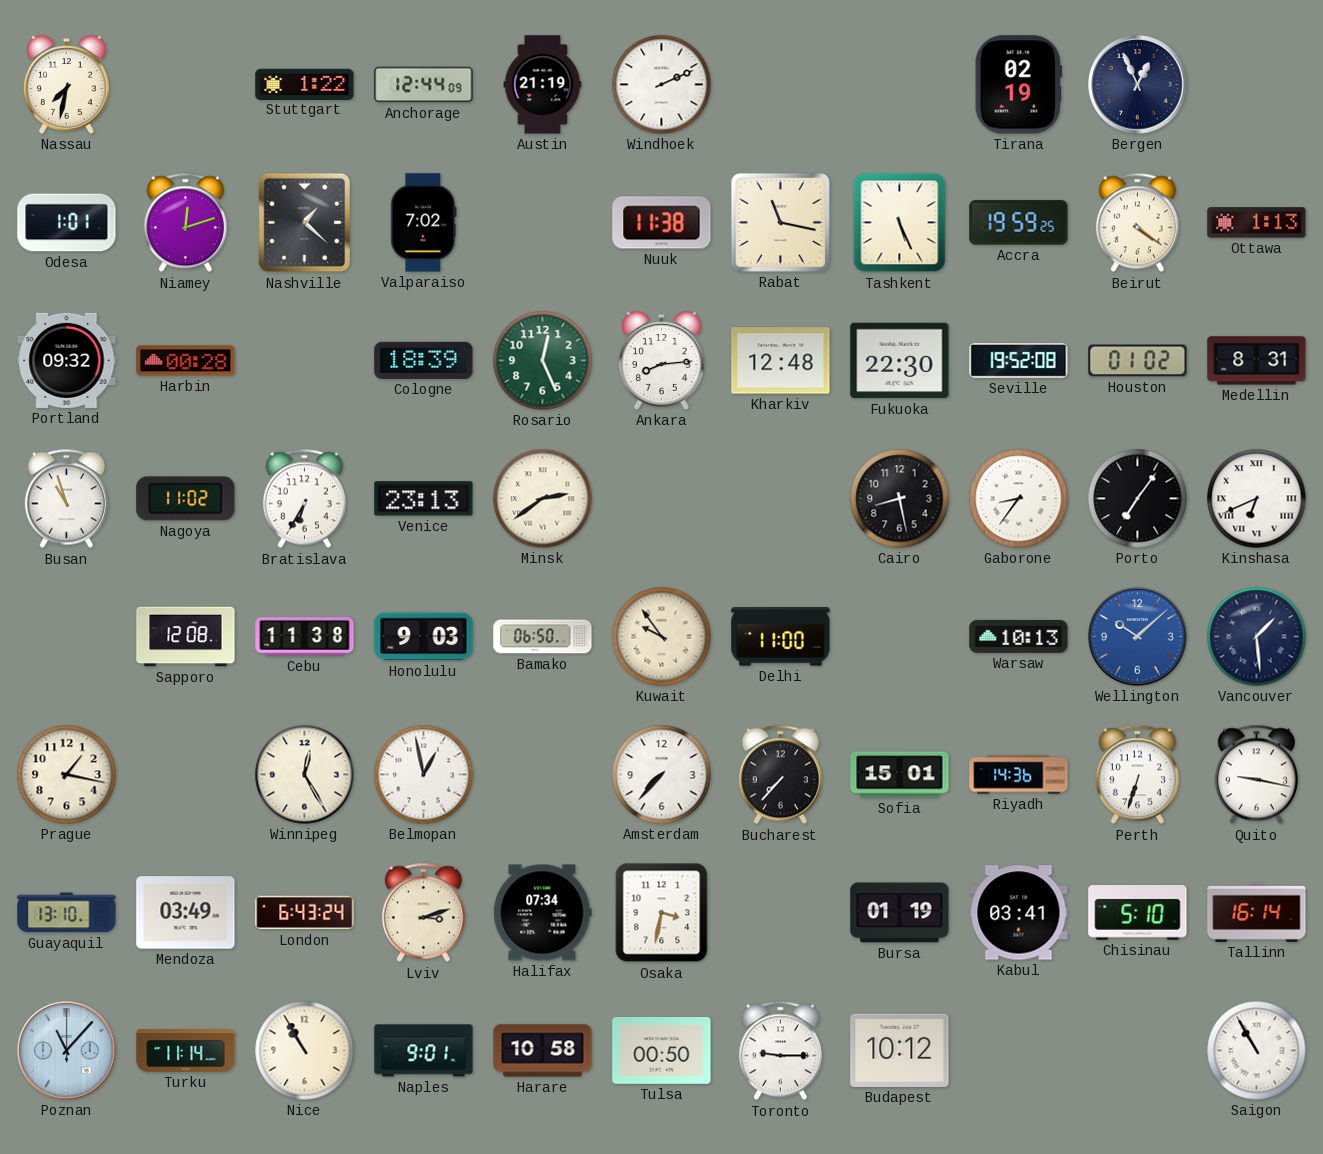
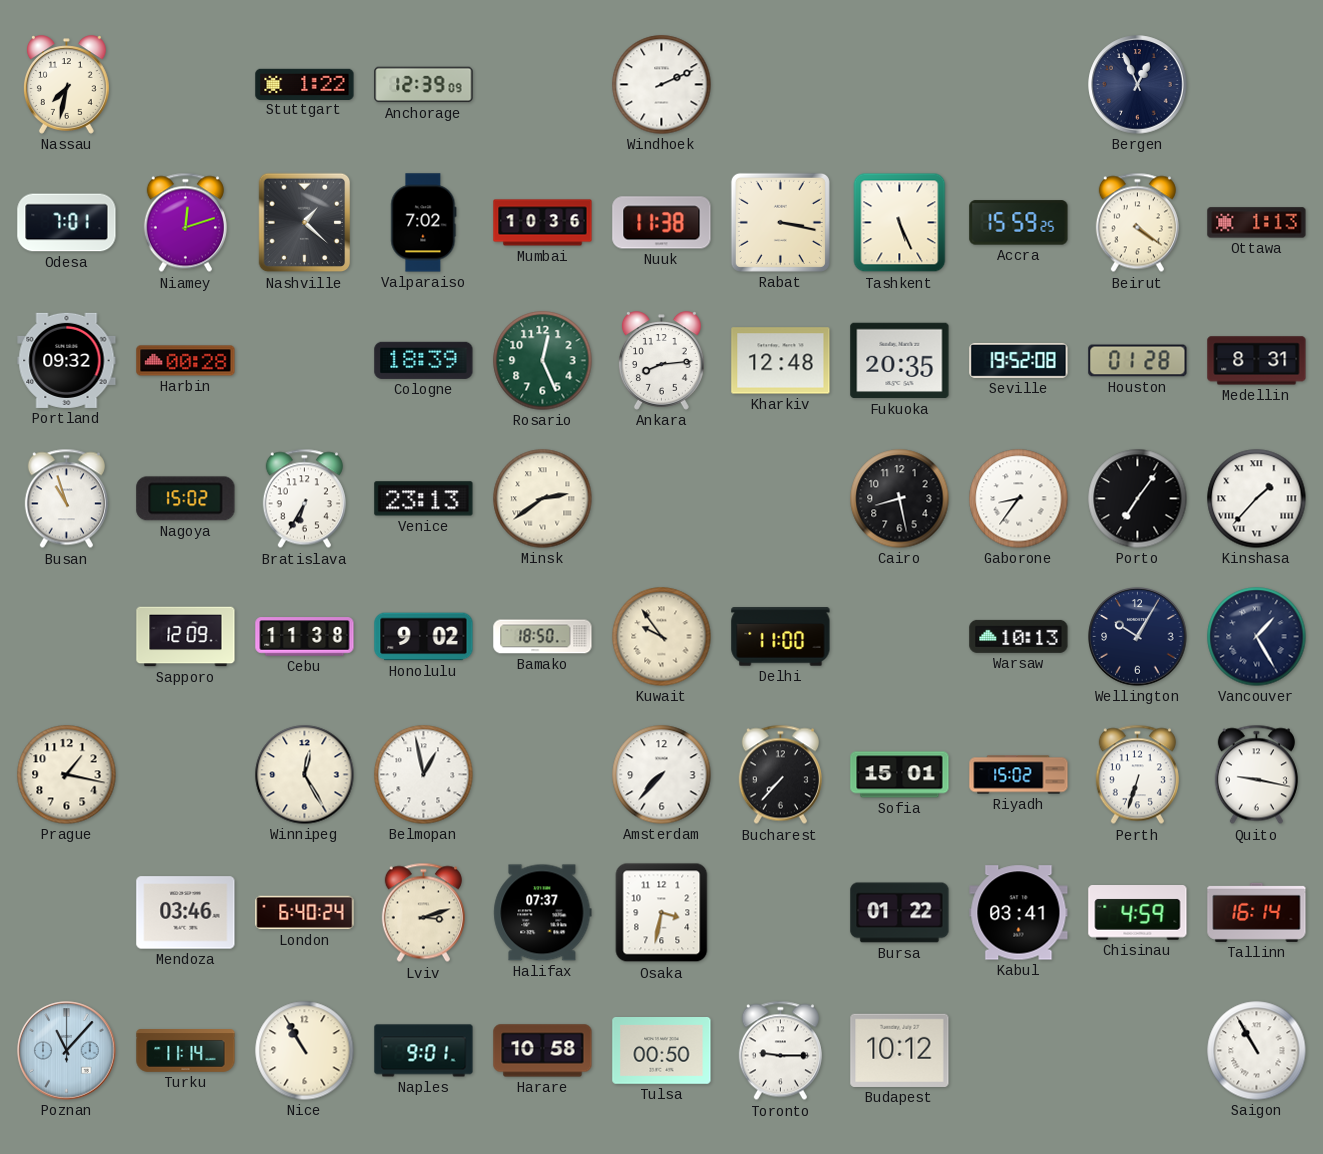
Anchorage: 12:44 -> 12:39 (424, 85)
Austin: 21:19 -> none (543, 85)
Tirana: 02:19 -> none (1018, 85)
Odesa: 1:01 -> 7:01 (67, 223)
Mumbai: none -> 10:36 (543, 223)
Rabat: 11:17 -> 3:17 (780, 222)
Accra: 19:59 -> 15:59 (1019, 223)
Fukuoka: 22:30 -> 20:35 (900, 361)
Houston: 01:02 -> 01:28 (1138, 361)
Nagoya: 11:02 -> 15:02 (186, 499)
Kinshasa: 6:41 -> 1:37 (1257, 499)
Sapporo: 12:08 -> 12:09 (186, 637)
Honolulu: 9:03 -> 9:02 (424, 637)
Bamako: 06:50 -> 18:50 (543, 637)
Wellington: 10:08 -> 10:05 (1138, 637)
Wellington dial: blue -> navy (1138, 637)
Vancouver: 1:29 -> 1:25 (1257, 637)
Riyadh: 14:36 -> 15:02 (1019, 775)
Guayaquil: 13:10 -> none (67, 913)
Mendoza: 03:49 -> 03:46 (186, 913)
London: 6:43 -> 6:40 (305, 913)
Halifax: 07:34 -> 07:37 (543, 913)
Bursa: 01:19 -> 01:22 (900, 913)
Chisinau: 5:10 -> 4:59 (1138, 913)
